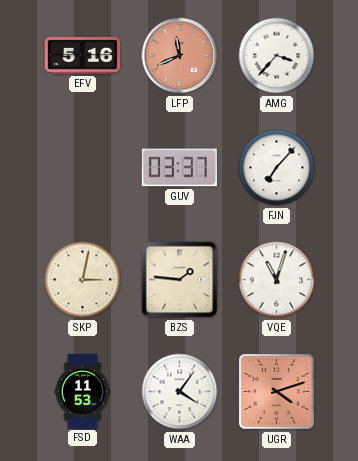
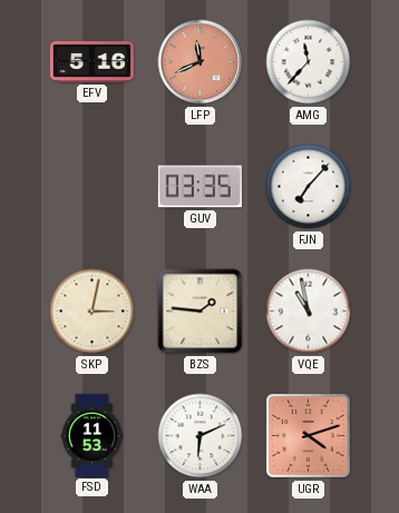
AMG: 3:37 -> 11:37 (309, 62)
GUV: 03:37 -> 03:35 (199, 187)
VQE: 11:03 -> 10:58 (309, 312)
WAA: 4:06 -> 6:11 (201, 436)
